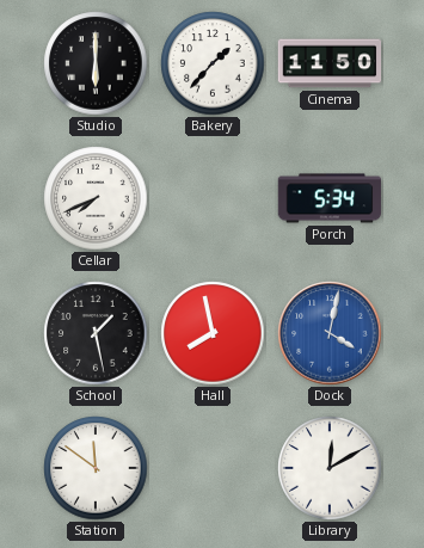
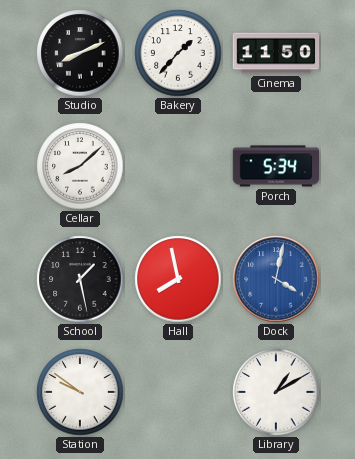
Studio: 6:00 -> 8:11 (80, 53)
Cellar: 7:41 -> 8:08 (80, 166)
Station: 11:51 -> 9:51 (80, 392)
Library: 12:10 -> 1:10 (276, 392)
